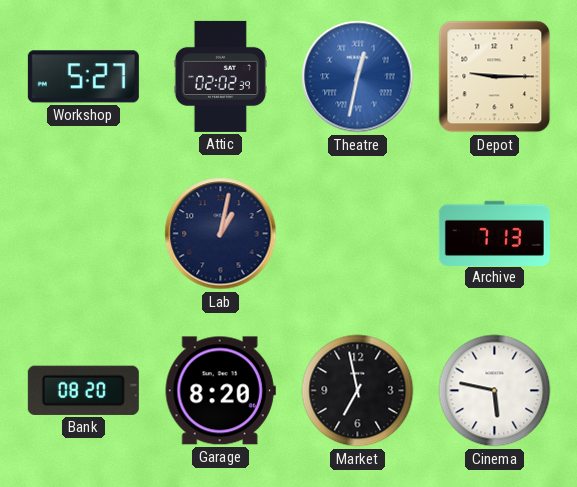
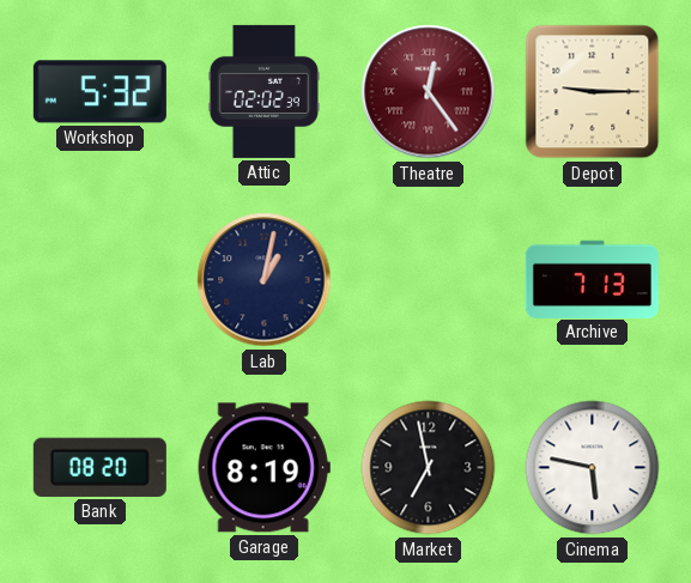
Workshop: 5:27 -> 5:32 (99, 92)
Theatre: 12:32 -> 12:24 (429, 92)
Theatre dial: blue -> burgundy (429, 92)
Garage: 8:20 -> 8:19 (263, 468)
